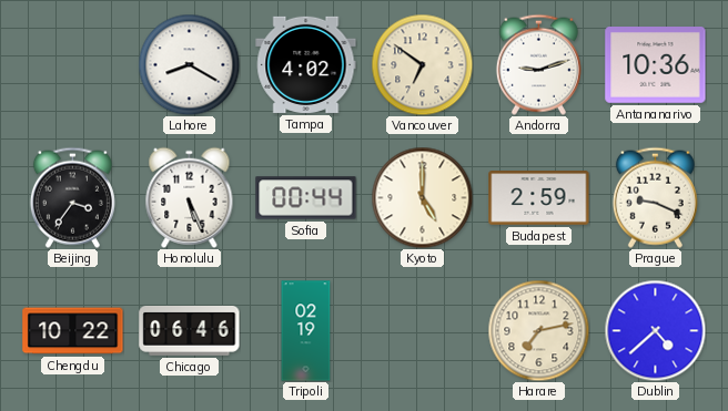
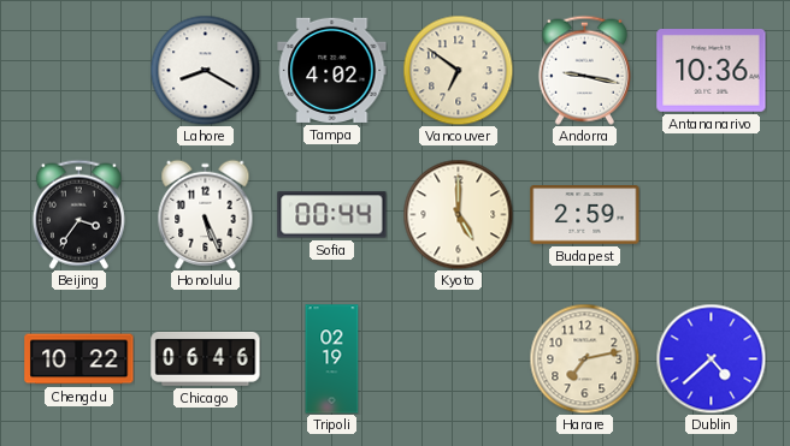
Andorra: 9:12 -> 9:17 (584, 70)
Prague: 9:19 -> none (655, 197)
